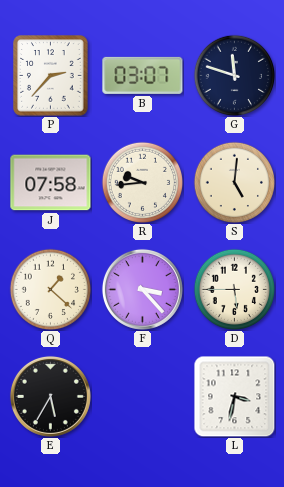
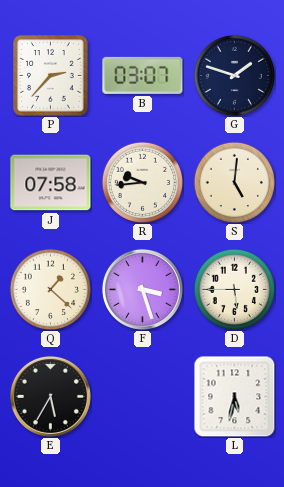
G: 11:48 -> 1:48 (234, 75)
F: 3:23 -> 3:27 (142, 289)
L: 3:32 -> 5:32 (234, 396)
